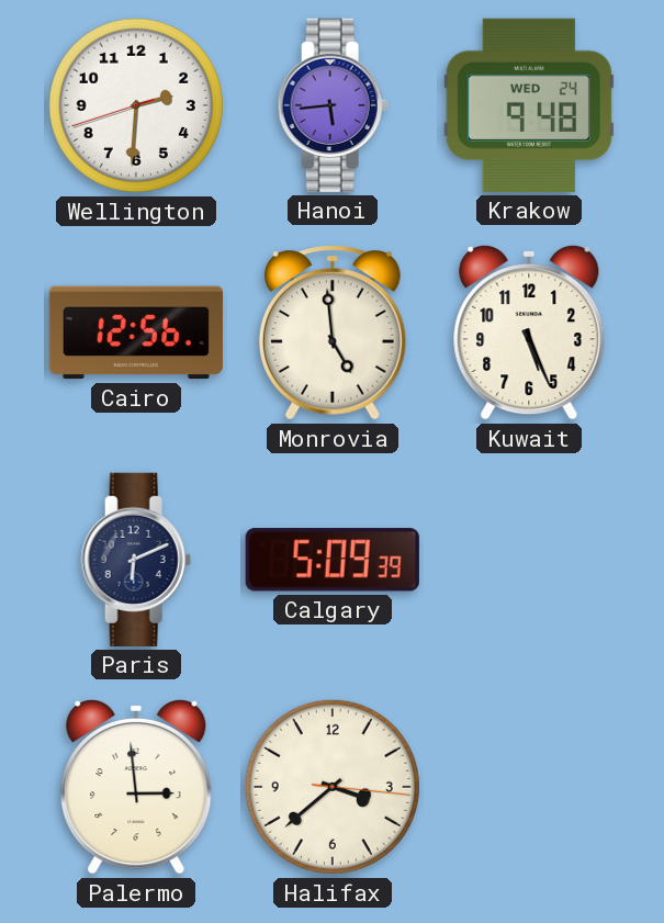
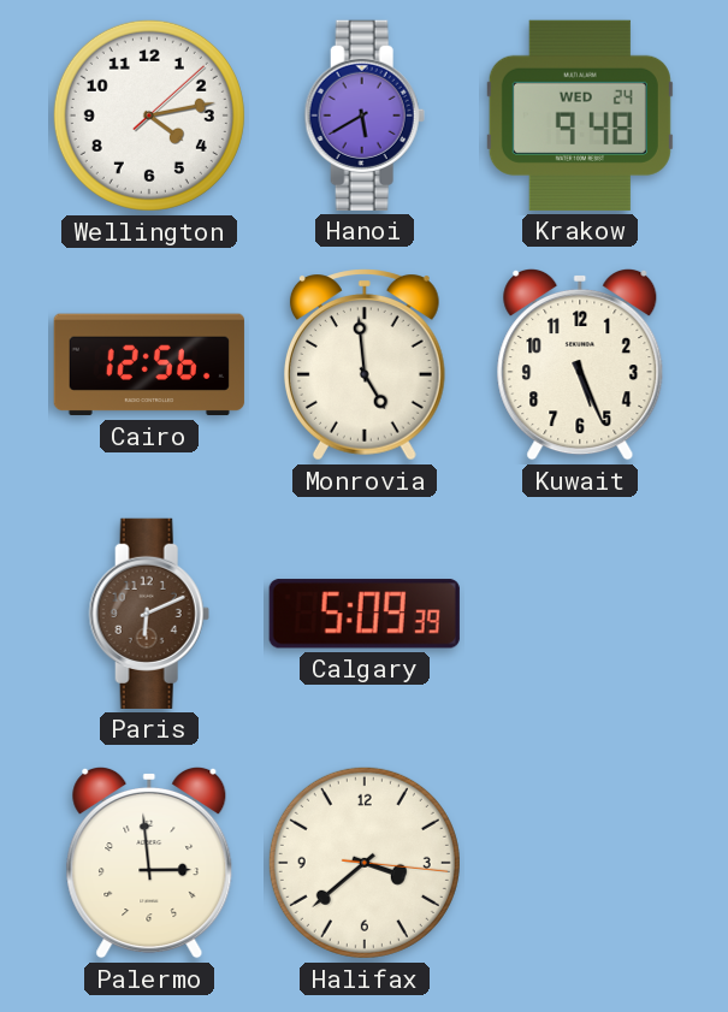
Wellington: 2:30 -> 4:13 (149, 116)
Hanoi: 5:44 -> 5:40 (365, 116)
Paris dial: navy -> brown (149, 614)
